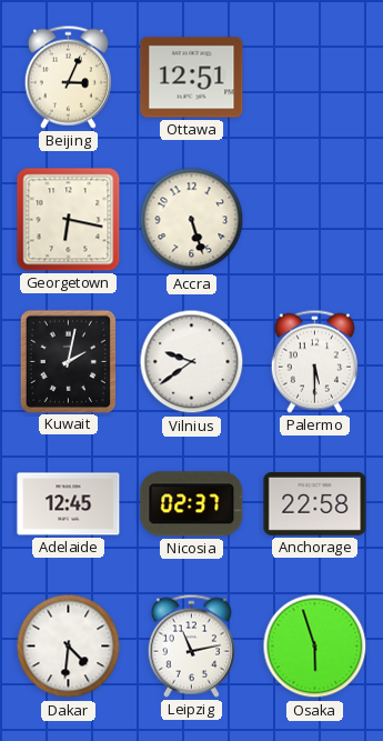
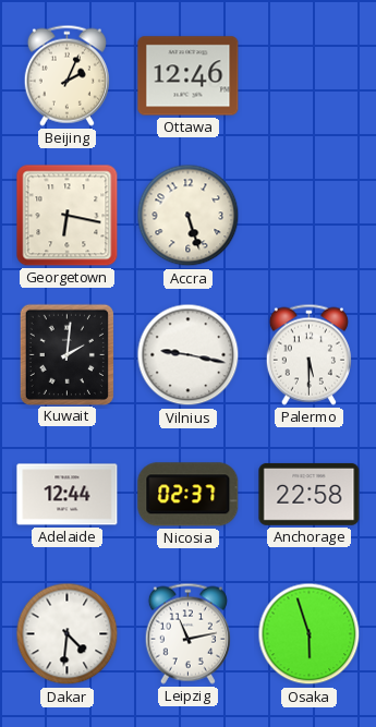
Beijing: 3:04 -> 2:04 (66, 75)
Ottawa: 12:51 -> 12:46 (189, 76)
Kuwait: 2:02 -> 2:01 (66, 354)
Vilnius: 9:39 -> 9:17 (189, 355)
Adelaide: 12:45 -> 12:44 (68, 495)
